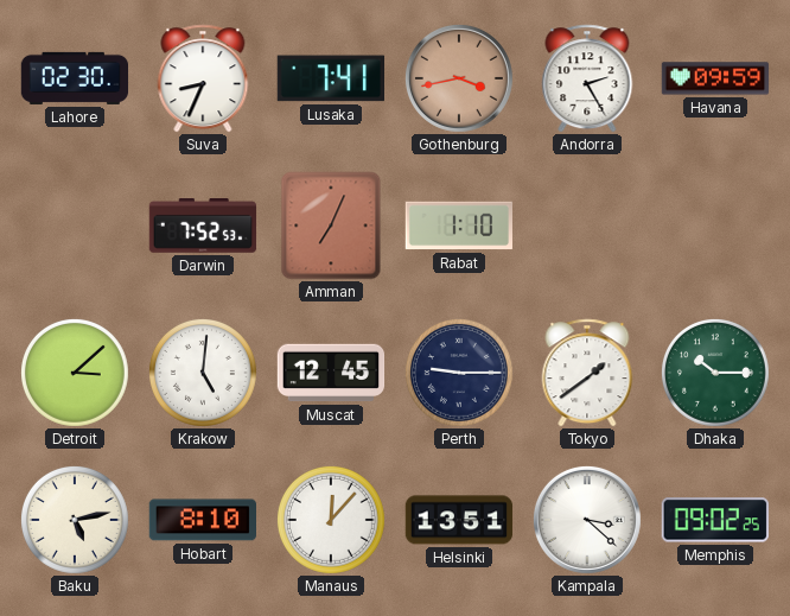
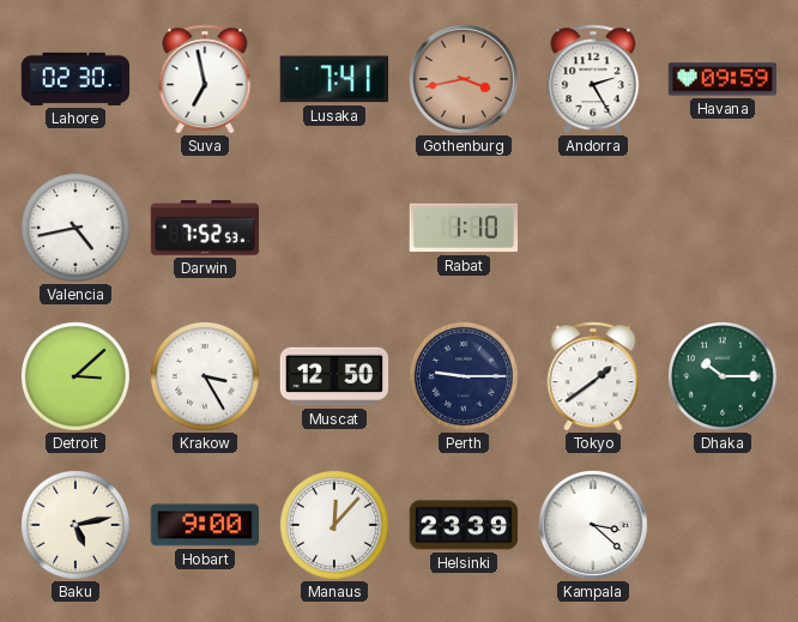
Suva: 8:34 -> 6:58 (205, 79)
Valencia: none -> 4:43 (75, 228)
Amman: 7:04 -> none (331, 226)
Krakow: 5:01 -> 3:25 (205, 376)
Muscat: 12:45 -> 12:50 (334, 376)
Hobart: 8:10 -> 9:00 (204, 525)
Helsinki: 13:51 -> 23:39 (464, 525)
Memphis: 09:02 -> none (715, 520)
